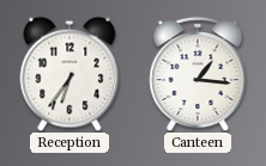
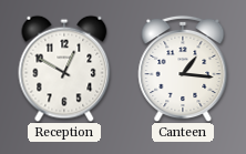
Reception: 6:36 -> 12:50 (64, 69)
